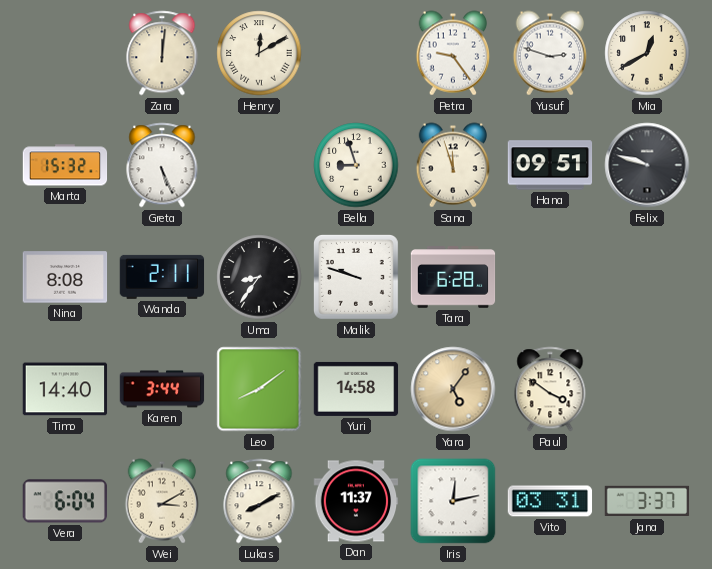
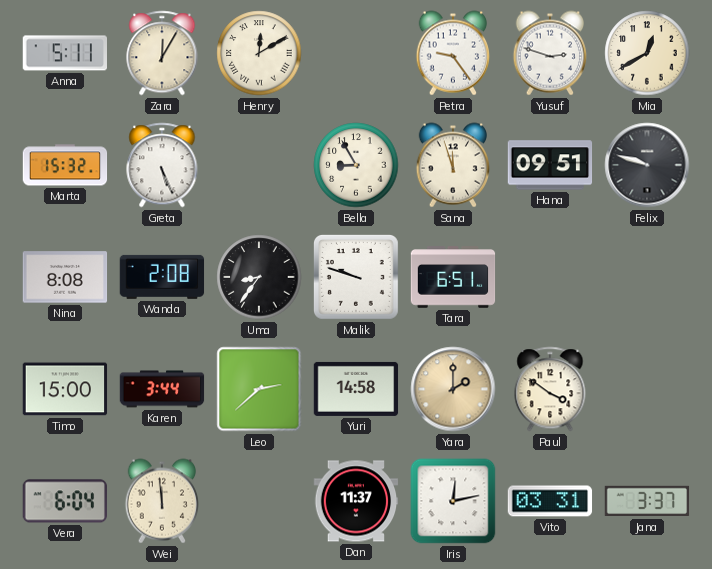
Anna: none -> 5:11 (64, 53)
Zara: 12:01 -> 12:05 (162, 53)
Bella: 8:57 -> 8:55 (356, 165)
Wanda: 2:11 -> 2:08 (162, 277)
Tara: 6:28 -> 6:51 (453, 277)
Timo: 14:40 -> 15:00 (65, 389)
Leo: 8:09 -> 2:38 (259, 389)
Yara: 5:06 -> 2:00 (453, 389)
Wei: 3:10 -> 11:59 (161, 501)
Lukas: 8:10 -> none (259, 501)
